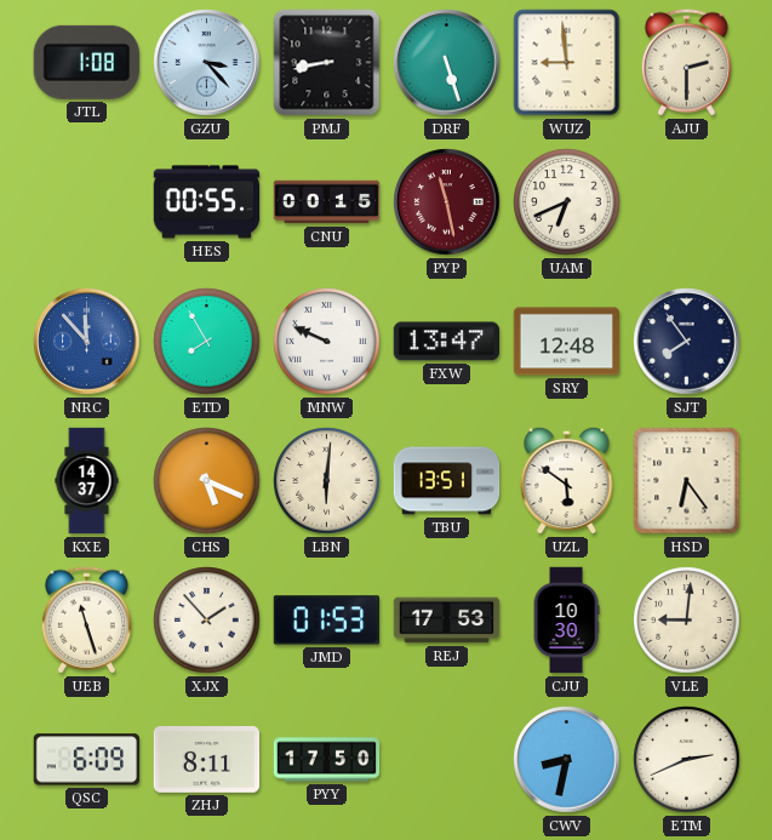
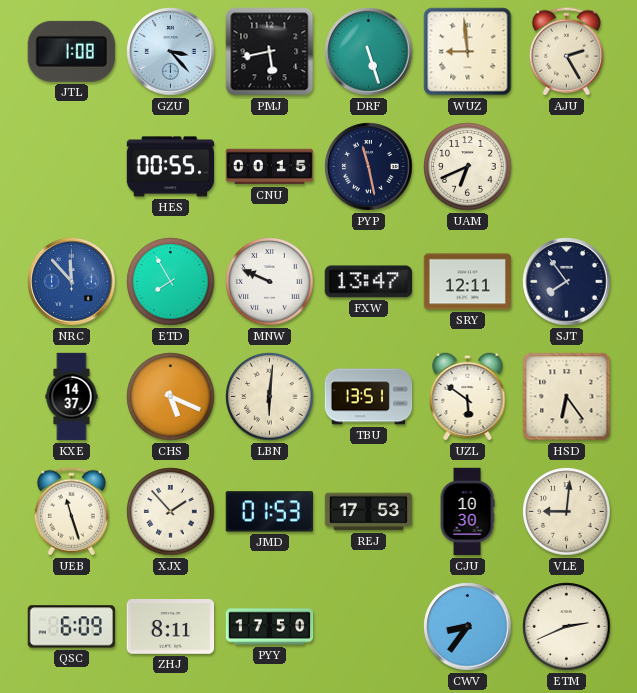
PMJ: 8:43 -> 5:43 (270, 52)
AJU: 2:30 -> 2:25 (566, 52)
PYP dial: burgundy -> navy (369, 167)
SRY: 12:48 -> 12:11 (468, 282)
CWV: 8:32 -> 8:36 (468, 627)
